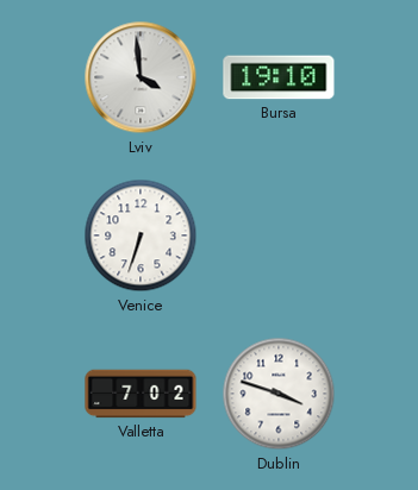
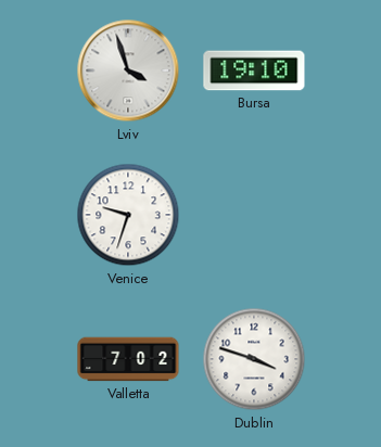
Lviv: 3:59 -> 3:57 (128, 71)
Venice: 6:33 -> 9:33 (128, 215)
